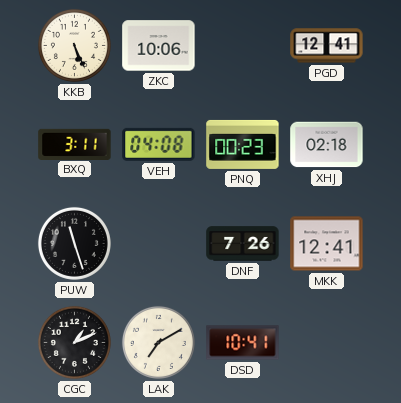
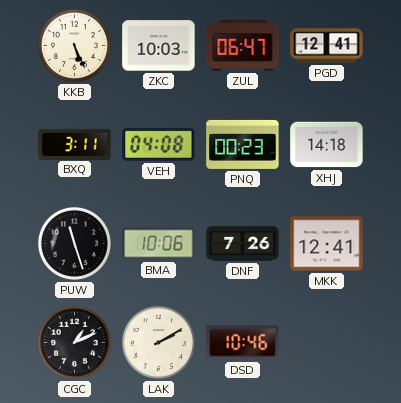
ZKC: 10:06 -> 10:03 (159, 46)
ZUL: none -> 06:47 (243, 46)
XHJ: 02:18 -> 14:18 (327, 145)
BMA: none -> 10:06 (159, 244)
LAK: 7:10 -> 2:10 (158, 342)
DSD: 10:41 -> 10:46 (243, 343)
